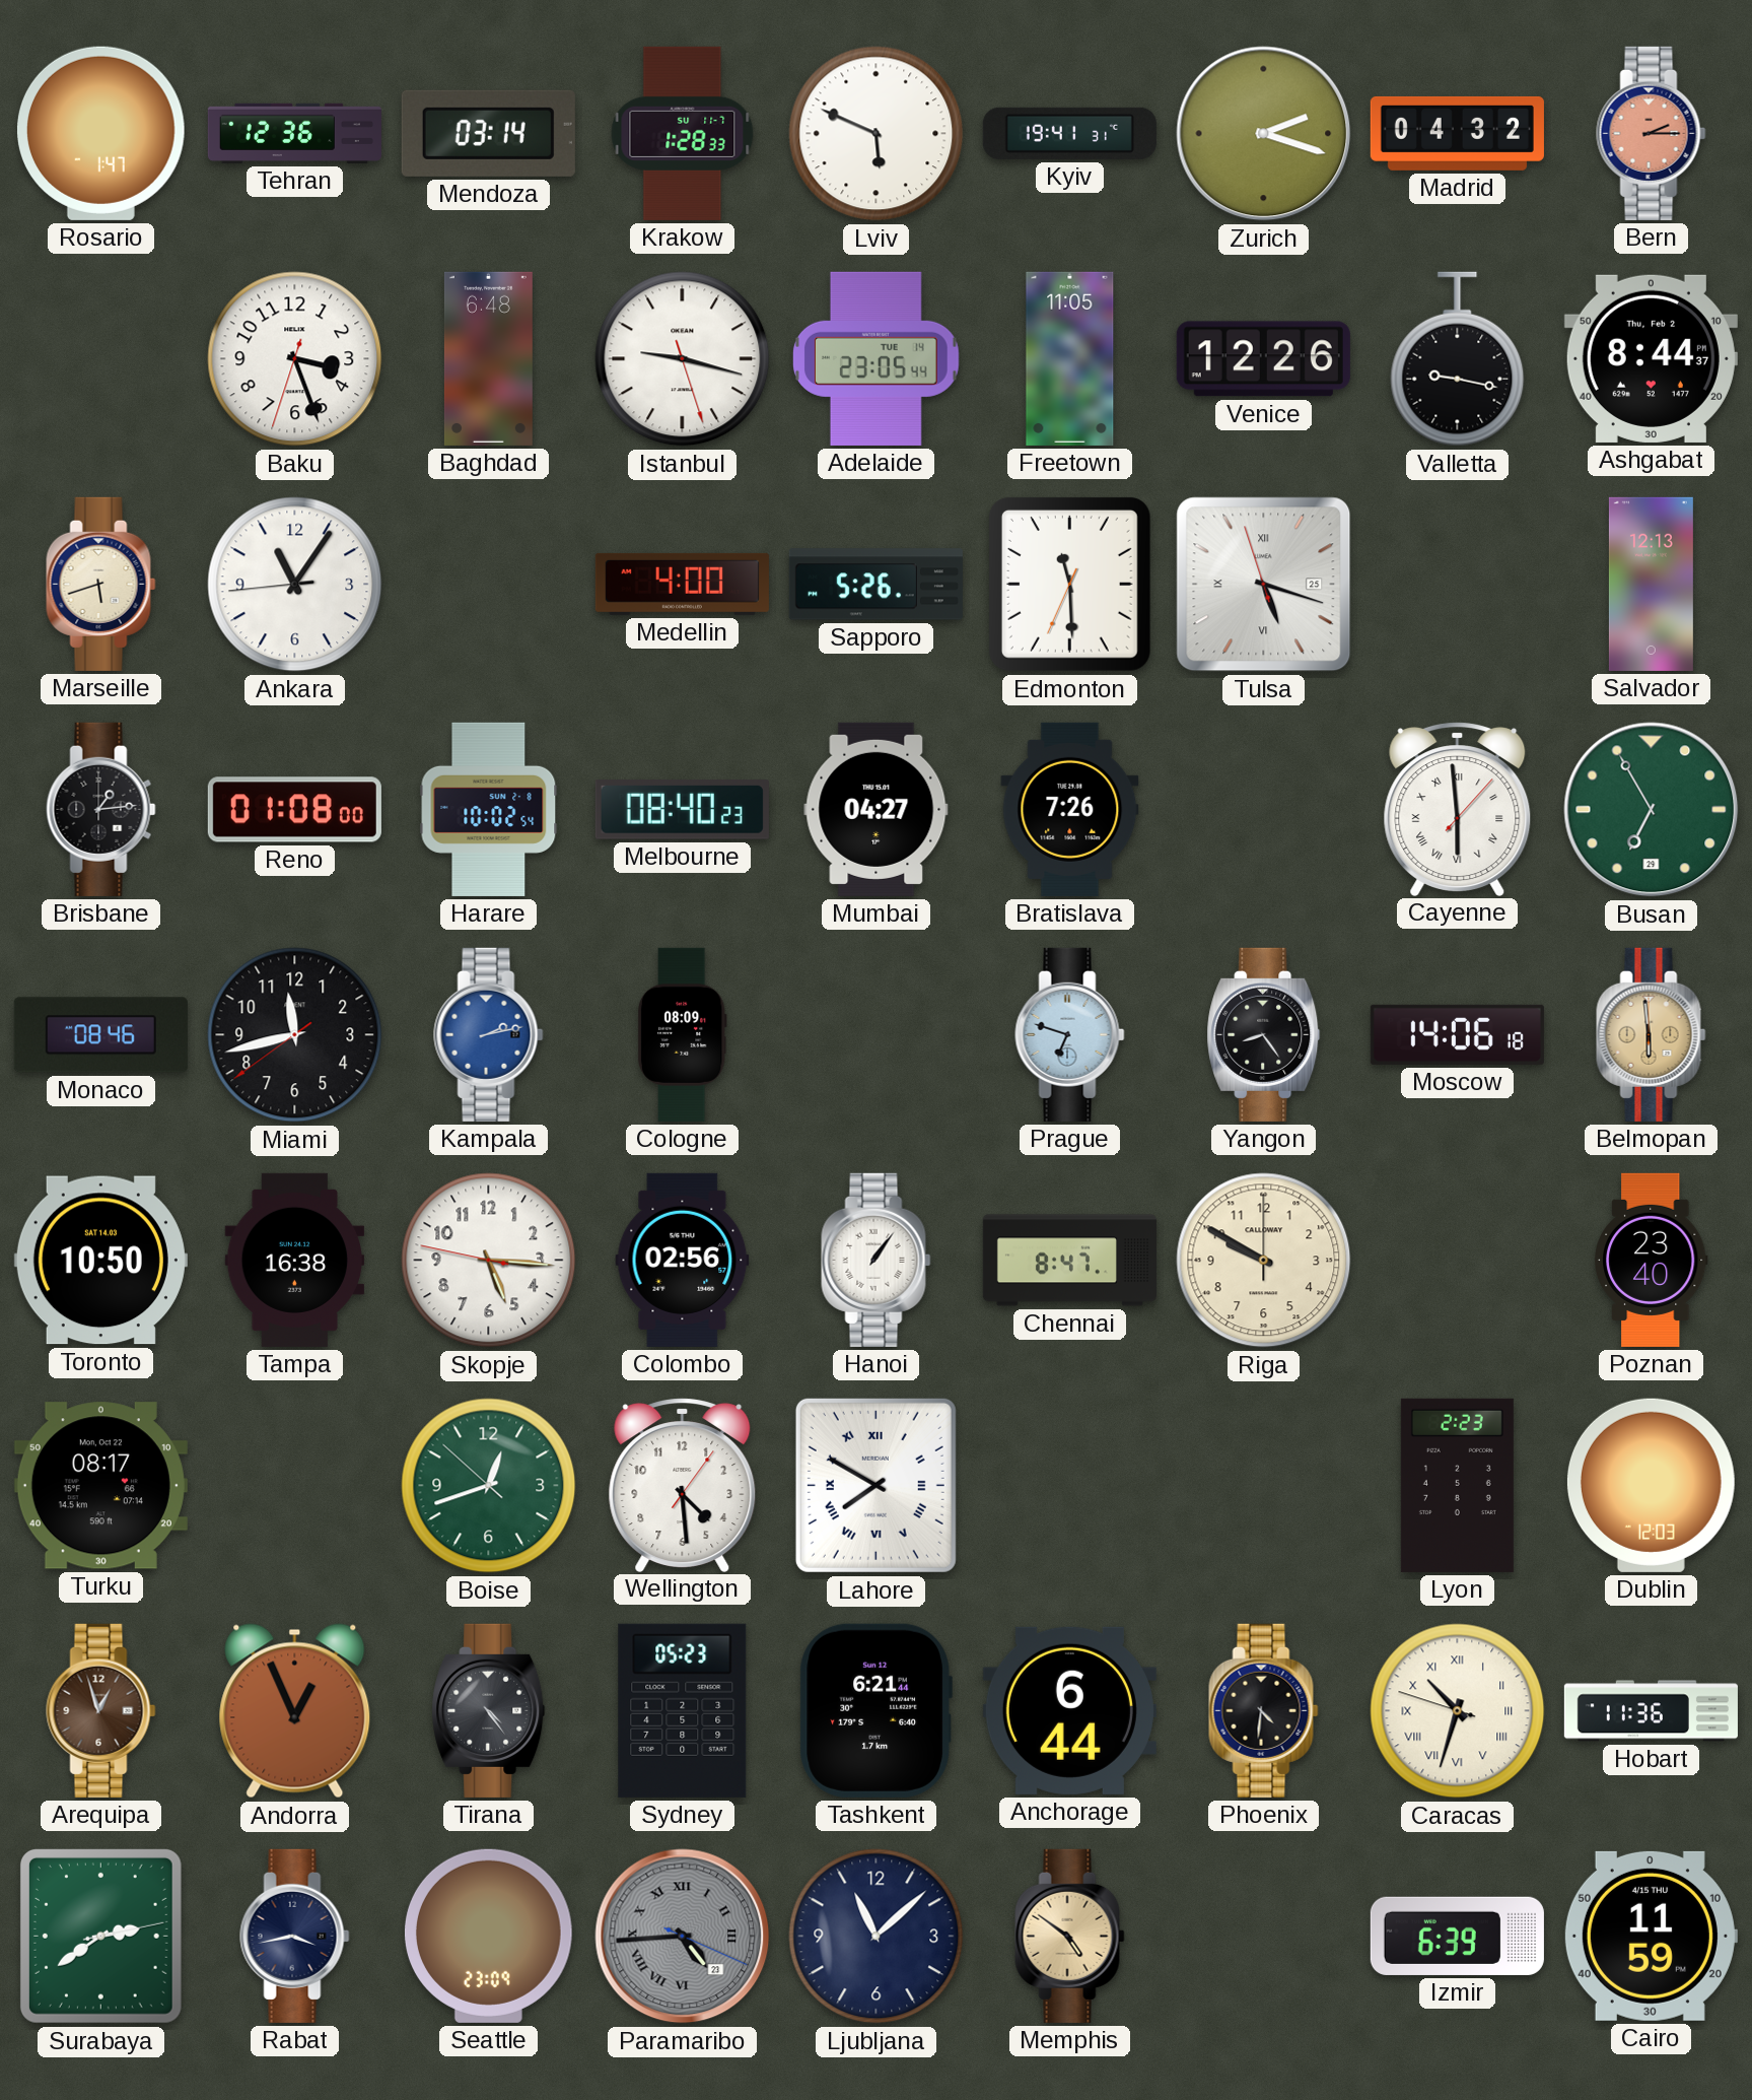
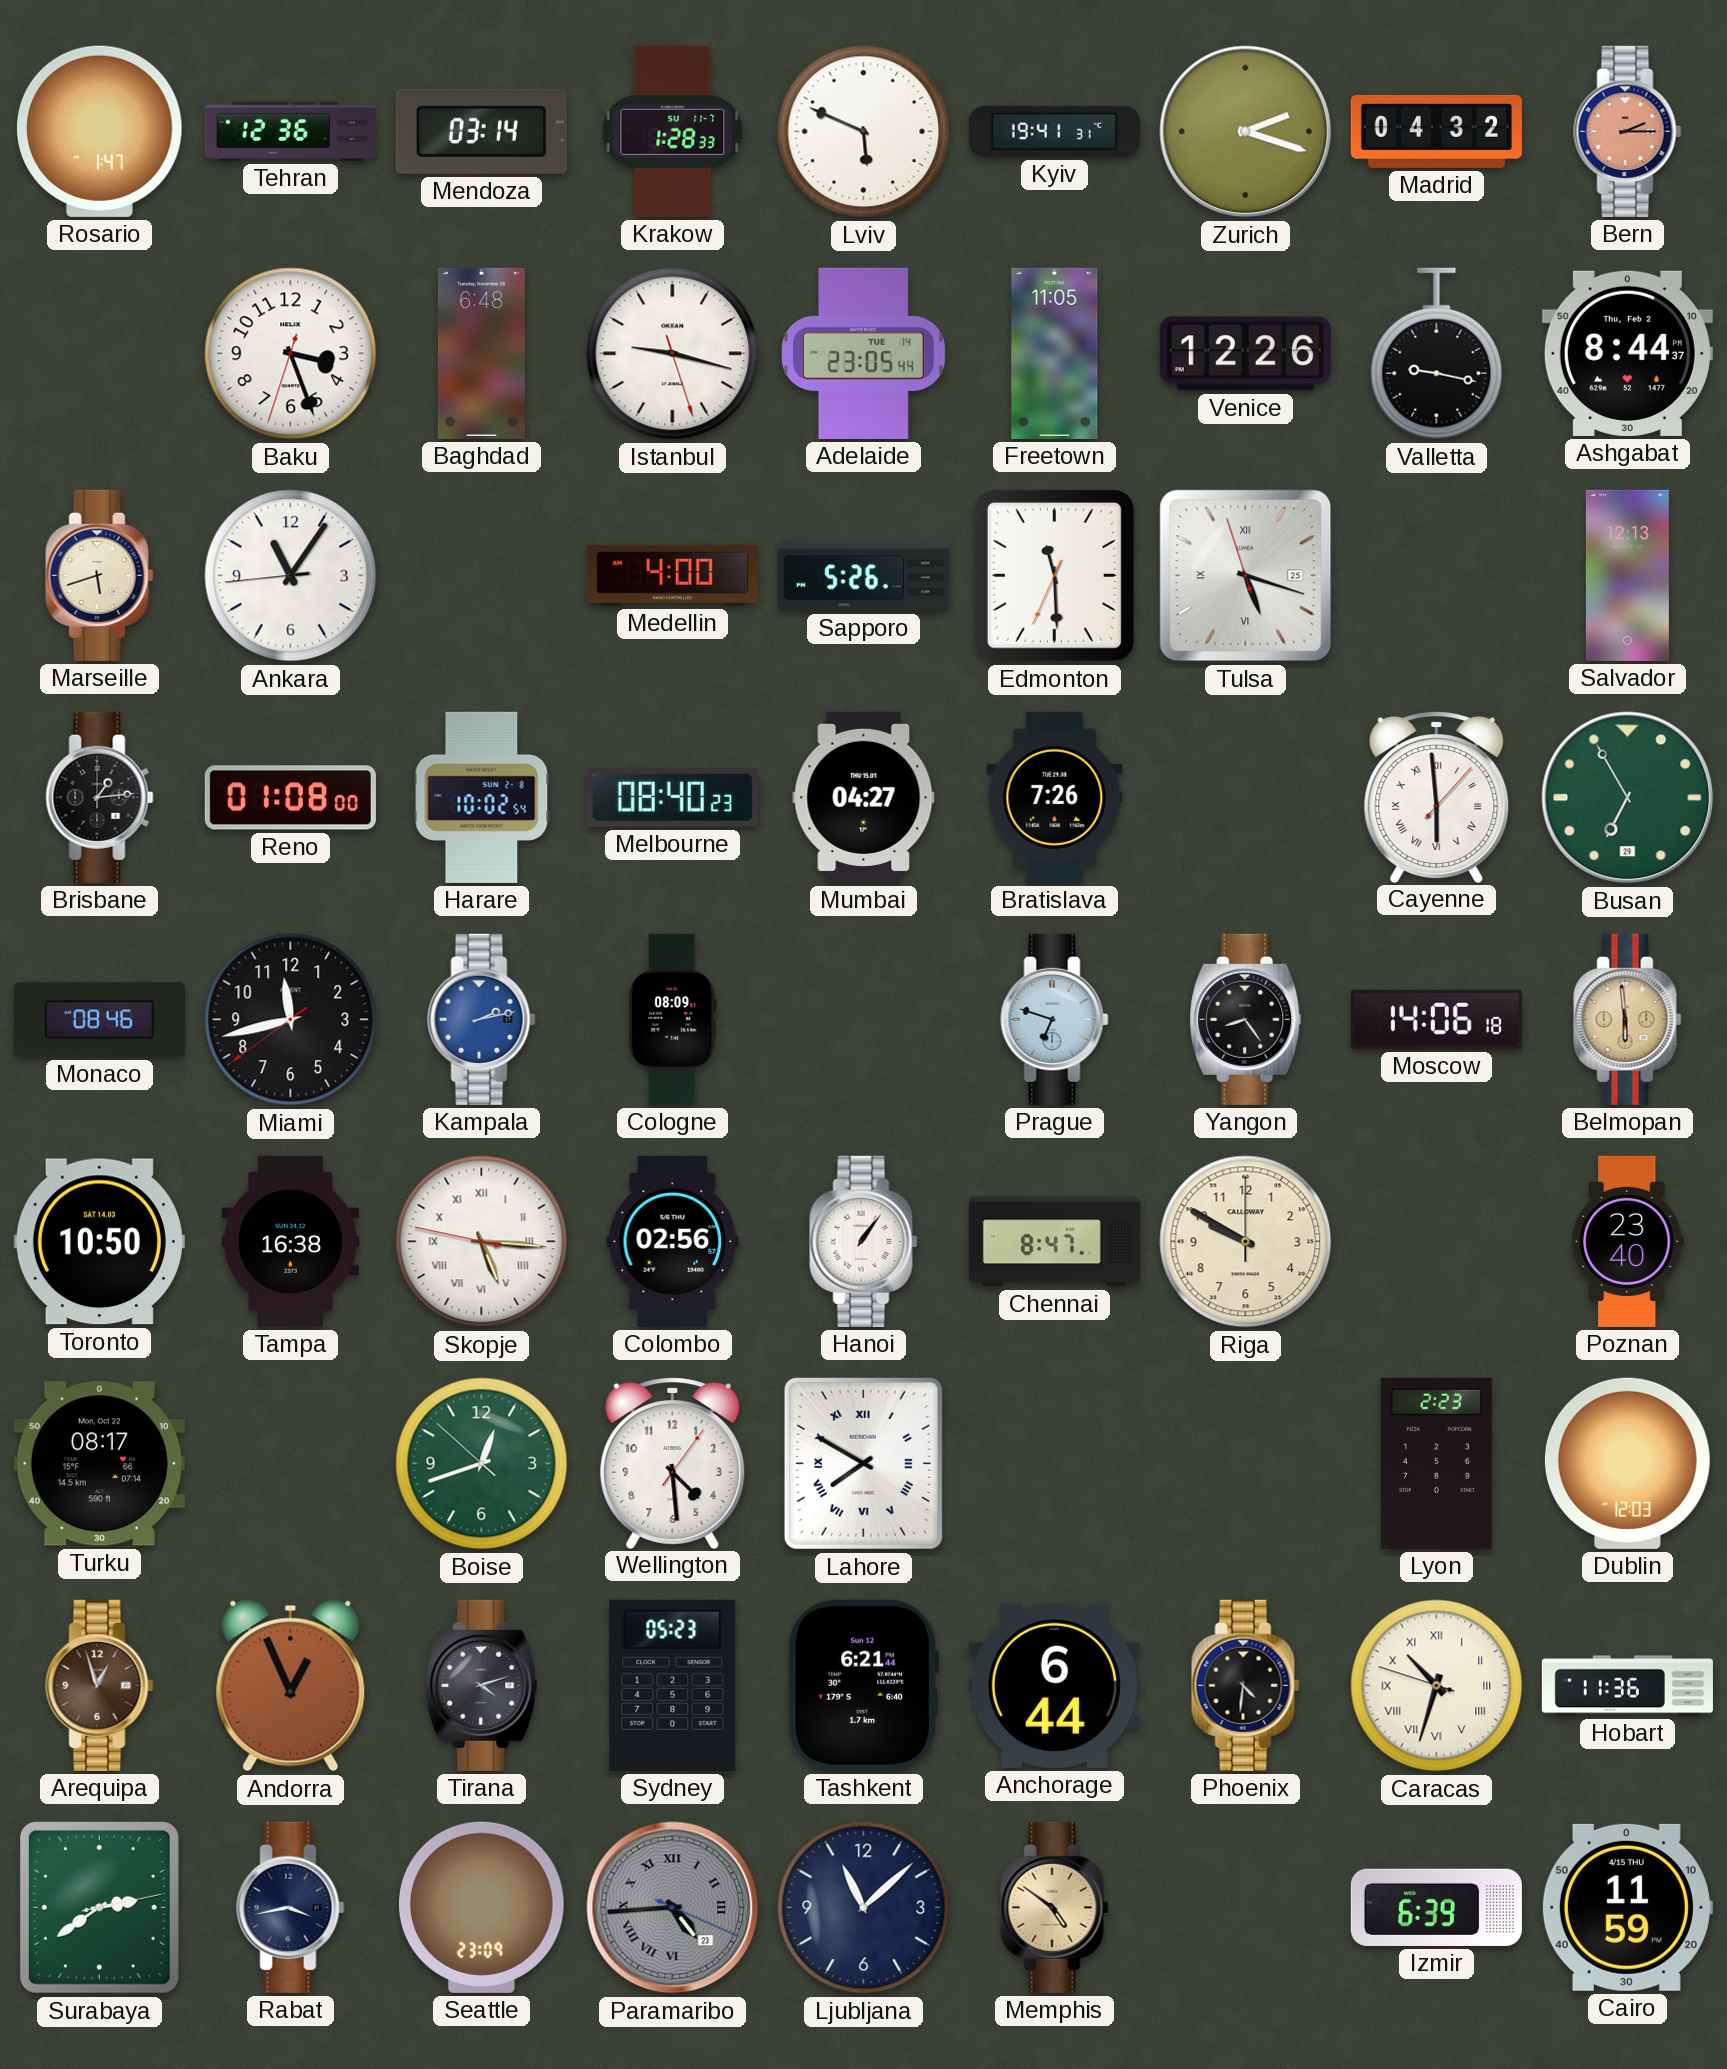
Skopje numerals: Arabic -> Roman (482, 1242)
Tirana: 4:24 -> 4:12 (482, 1685)
